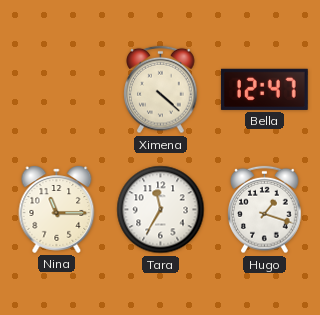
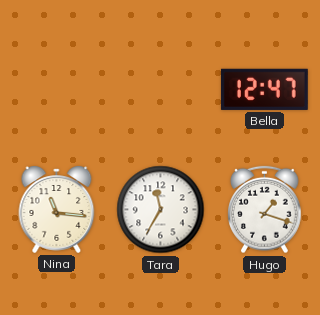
Ximena: 4:22 -> none (161, 90)
Nina: 11:15 -> 11:16 (57, 209)
